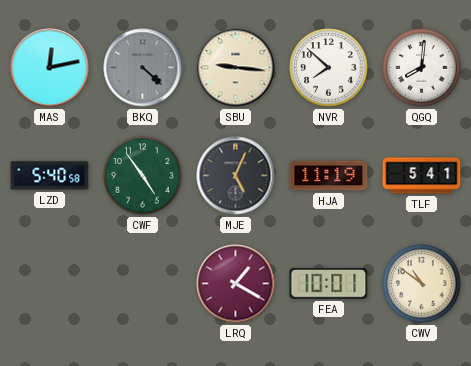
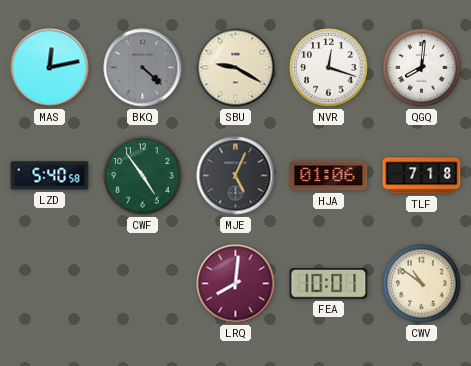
SBU: 9:16 -> 9:20 (236, 68)
NVR: 7:52 -> 12:18 (329, 68)
HJA: 11:19 -> 01:06 (329, 176)
TLF: 5:41 -> 7:18 (422, 176)
LRQ: 1:20 -> 8:01 (236, 284)
